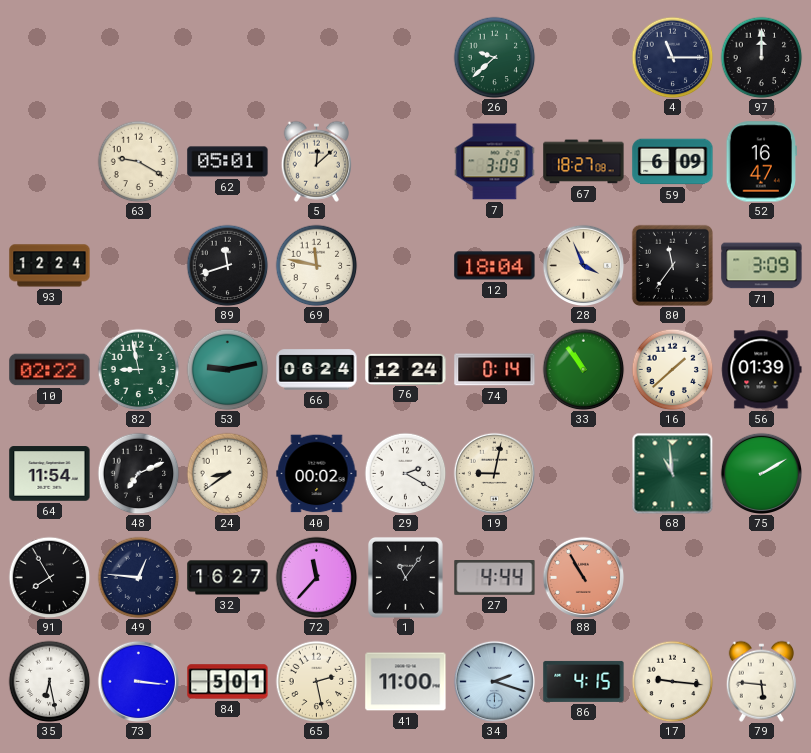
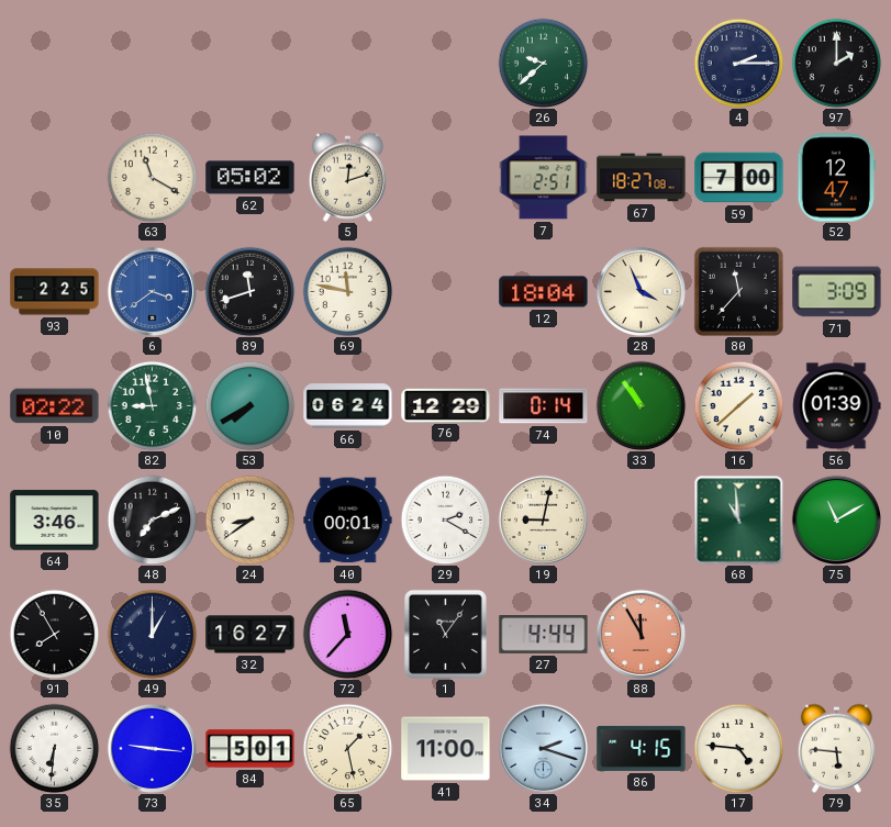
4: 11:15 -> 2:15 (738, 63)
97: 12:00 -> 2:00 (836, 63)
63: 9:20 -> 11:20 (152, 177)
62: 05:01 -> 05:02 (250, 178)
5: 12:08 -> 12:12 (347, 177)
7: 3:09 -> 2:51 (544, 178)
59: 6:09 -> 7:00 (739, 178)
52: 16:47 -> 12:47 (836, 178)
93: 12:24 -> 2:25 (55, 292)
6: none -> 3:39 (152, 291)
80: 11:36 -> 11:37 (738, 291)
53: 9:13 -> 7:40 (249, 405)
76: 12:24 -> 12:29 (446, 405)
64: 11:54 -> 3:46 (55, 521)
40: 00:02 -> 00:01 (348, 521)
75: 2:10 -> 11:10 (836, 519)
49: 12:46 -> 1:00 (152, 634)
88: 10:55 -> 11:55 (641, 634)
35: 6:28 -> 6:31 (54, 748)
73: 3:16 -> 9:16 (152, 748)
65: 2:28 -> 1:28 (347, 748)
17: 9:16 -> 4:46 (738, 748)
